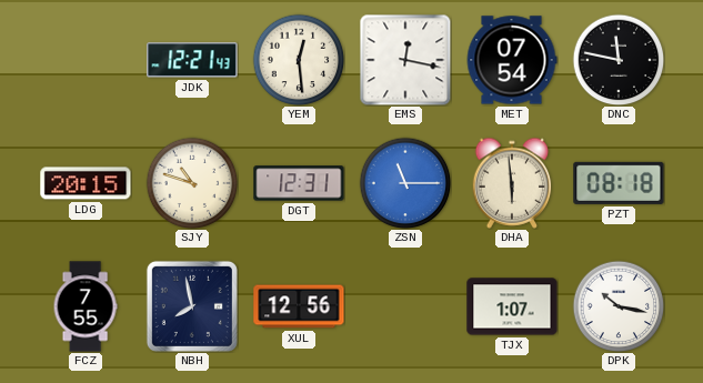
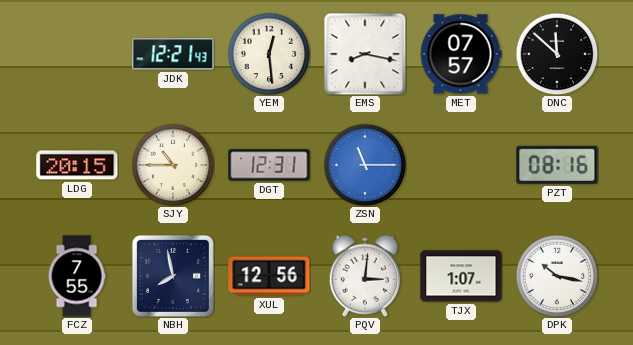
EMS: 12:17 -> 8:17 (365, 54)
MET: 07:54 -> 07:57 (461, 54)
DNC: 11:47 -> 11:52 (557, 54)
SJY: 10:48 -> 10:45 (173, 165)
DHA: 5:59 -> none (512, 183)
PZT: 08:18 -> 08:16 (557, 165)
PQV: none -> 3:01 (365, 276)
